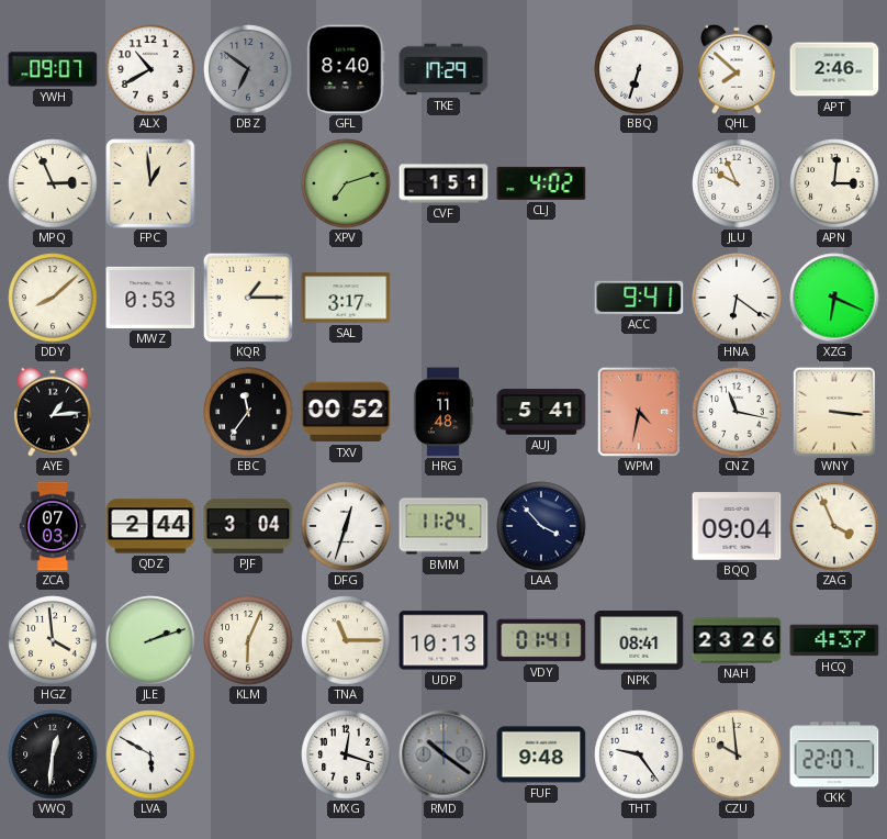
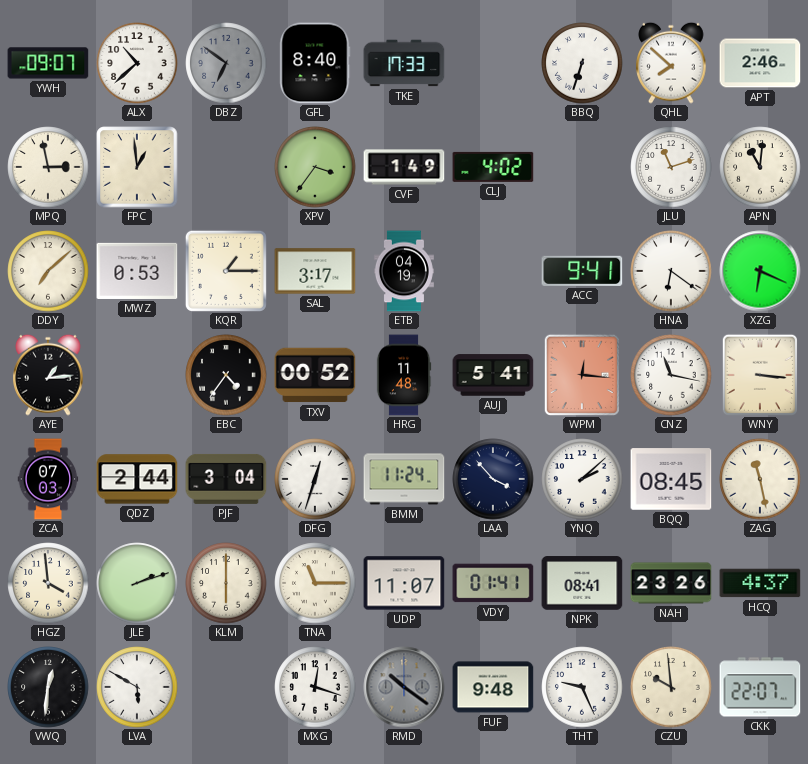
ALX: 10:40 -> 10:38 (137, 63)
TKE: 17:29 -> 17:33 (404, 63)
MPQ: 2:56 -> 2:58 (48, 167)
XPV: 7:12 -> 3:36 (315, 167)
CVF: 1:51 -> 1:49 (404, 167)
JLU: 9:56 -> 11:12 (671, 167)
APN: 3:01 -> 11:01 (760, 167)
DDY: 8:08 -> 7:08 (48, 271)
ETB: none -> 04:19 (404, 271)
EBC: 11:36 -> 4:36 (226, 375)
WPM: 4:32 -> 12:16 (582, 375)
YNQ: none -> 2:08 (582, 479)
BQQ: 09:04 -> 08:45 (671, 479)
ZAG: 3:56 -> 11:28 (760, 479)
KLM: 6:04 -> 6:00 (226, 583)
UDP: 10:13 -> 11:07 (404, 583)
THT: 9:24 -> 9:26 (582, 687)
